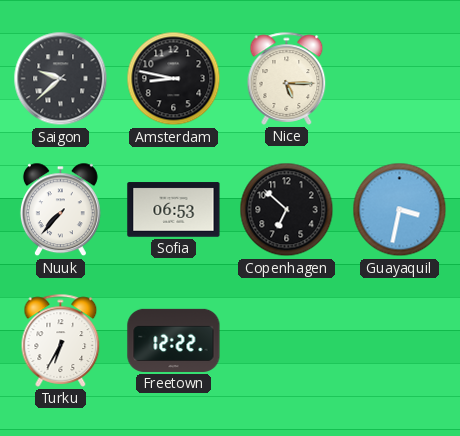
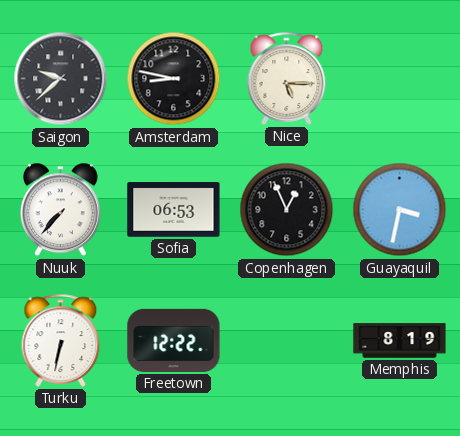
Copenhagen: 6:52 -> 12:56 (287, 210)
Turku: 6:35 -> 6:32 (61, 340)
Memphis: none -> 8:19 (400, 341)
